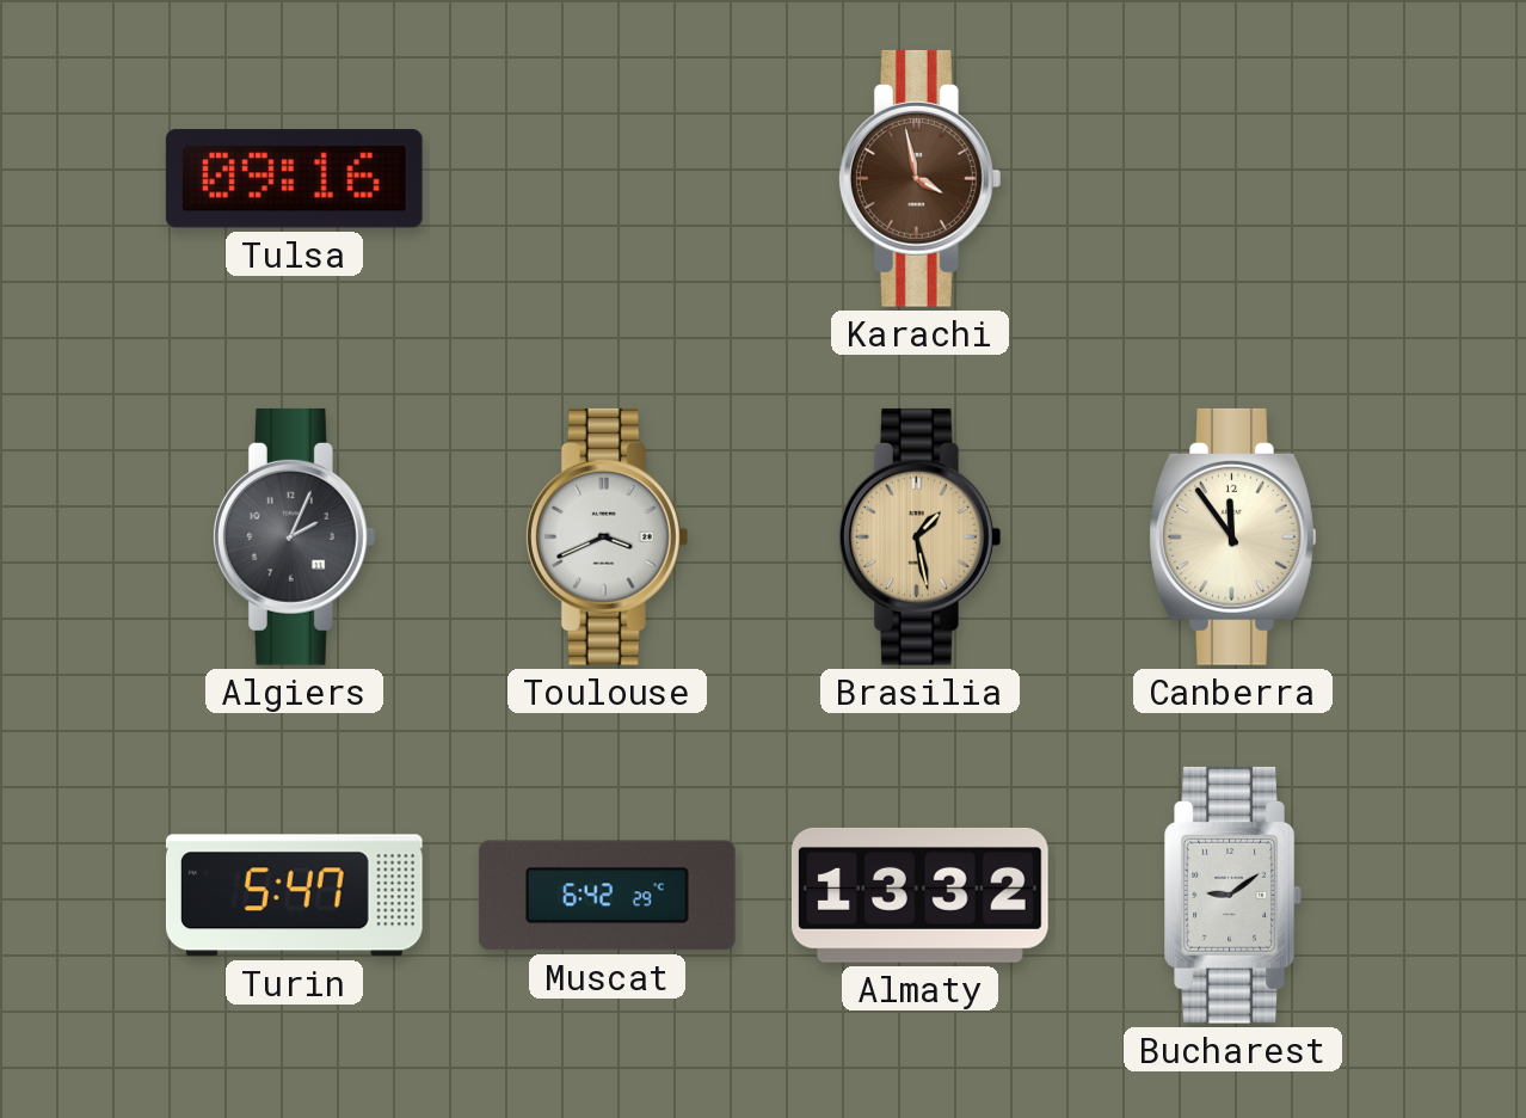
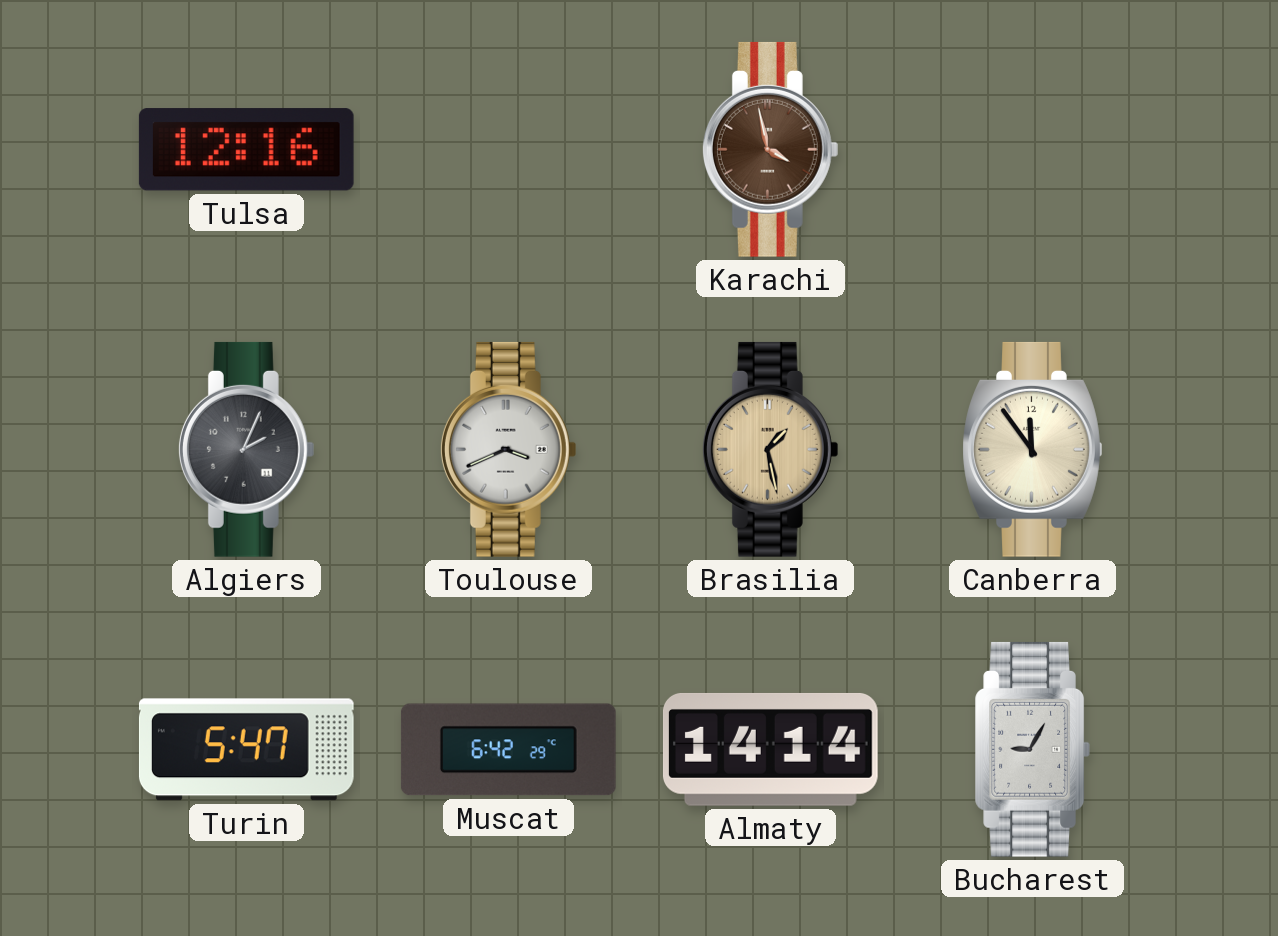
Tulsa: 09:16 -> 12:16 (246, 150)
Almaty: 13:32 -> 14:14 (770, 749)
Bucharest: 9:09 -> 9:05 (1032, 749)
